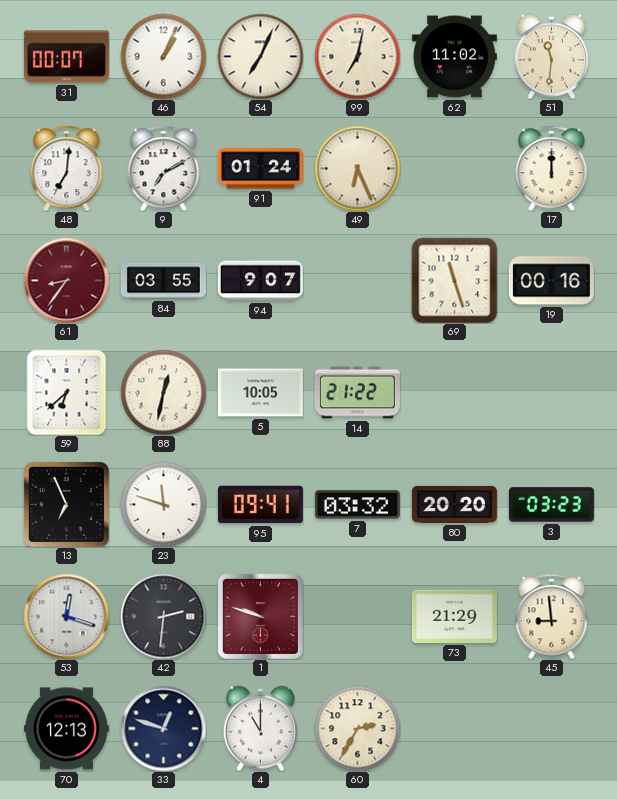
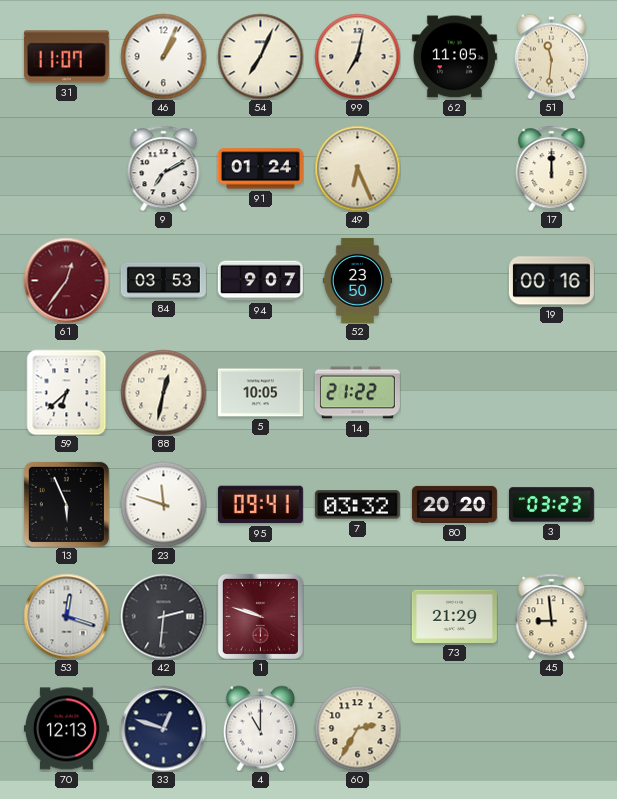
31: 00:07 -> 11:07 (66, 57)
62: 11:02 -> 11:05 (454, 57)
48: 7:01 -> none (67, 168)
61: 8:36 -> 12:36 (66, 280)
84: 03:55 -> 03:53 (163, 281)
52: none -> 23:50 (358, 280)
69: 11:27 -> none (454, 280)
13: 6:56 -> 5:56 (66, 504)
